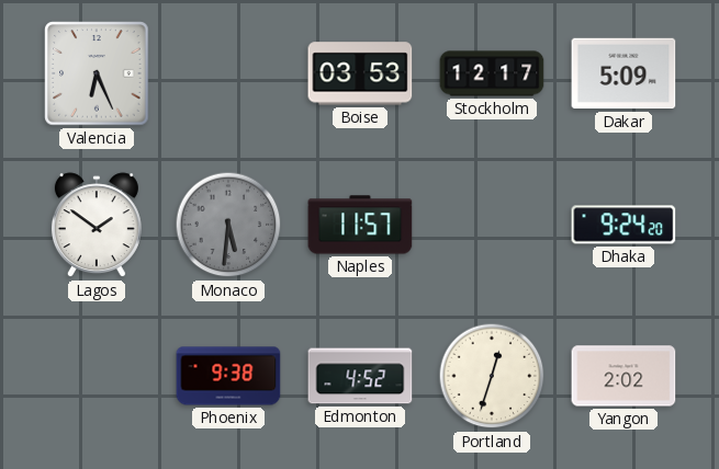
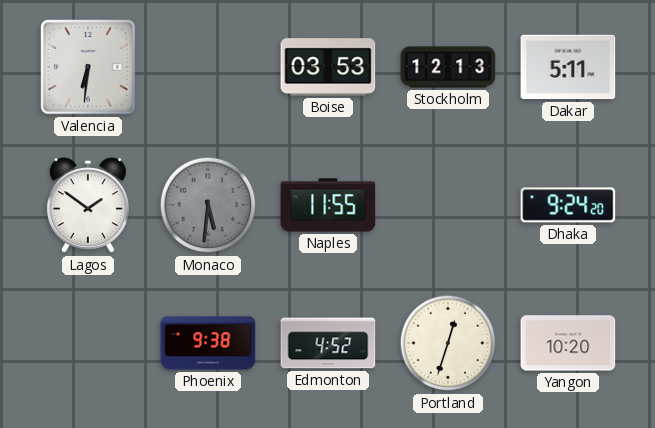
Valencia: 6:26 -> 6:31 (88, 67)
Stockholm: 12:17 -> 12:13 (448, 67)
Dakar: 5:09 -> 5:11 (568, 67)
Naples: 11:57 -> 11:55 (328, 205)
Yangon: 2:02 -> 10:20 (568, 343)
